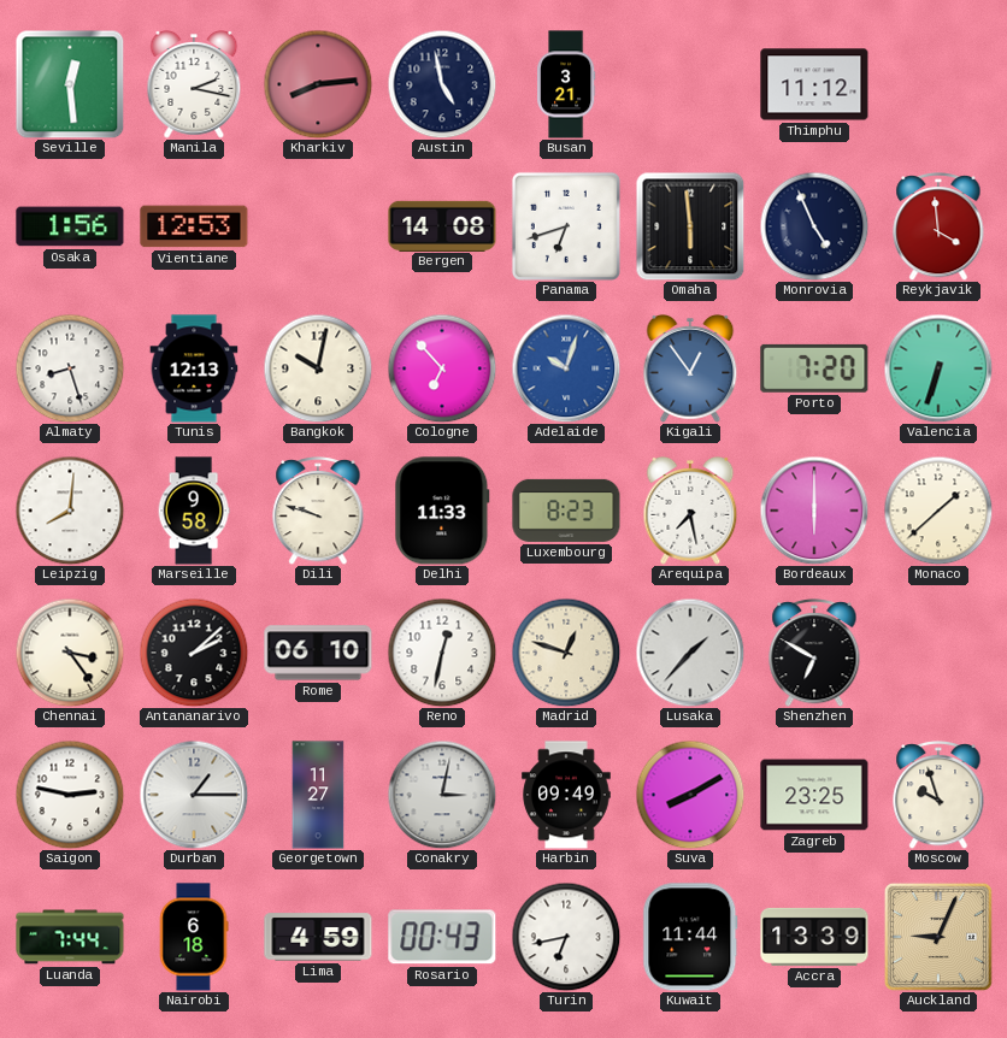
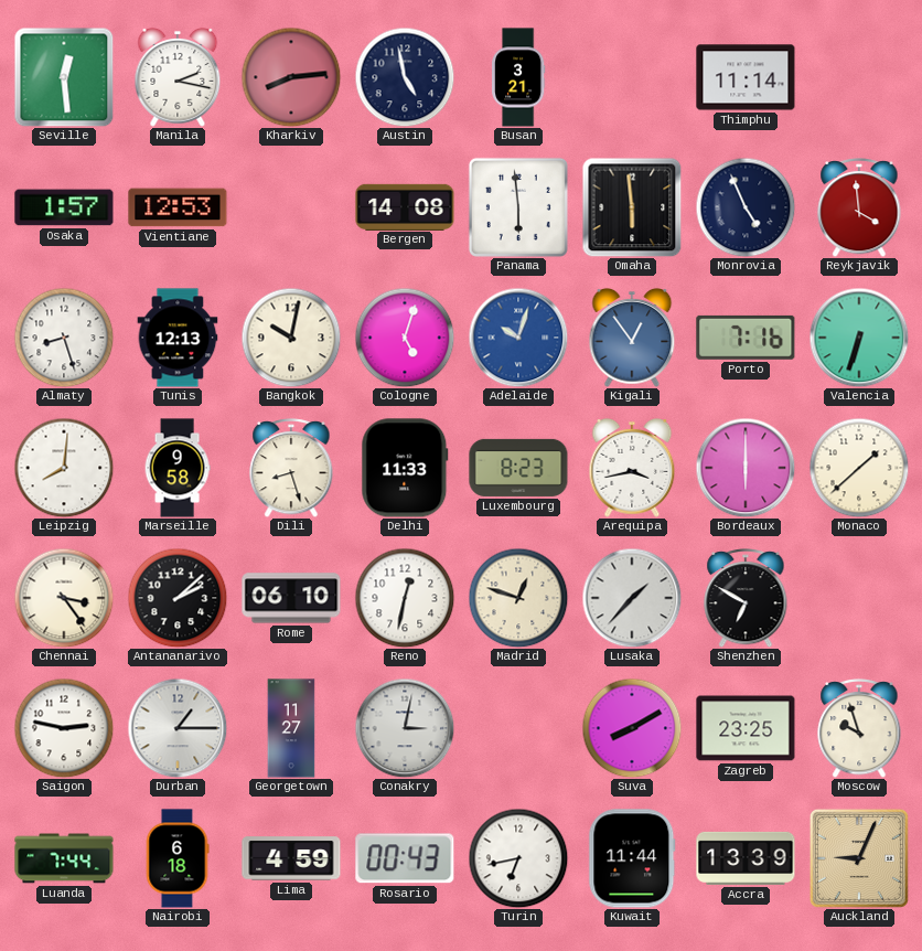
Thimphu: 11:12 -> 11:14 (746, 77)
Osaka: 1:56 -> 1:57 (64, 207)
Panama: 6:42 -> 5:59 (518, 207)
Cologne: 6:53 -> 5:03 (405, 338)
Porto: 7:20 -> 7:16 (746, 338)
Dili: 9:48 -> 8:27 (291, 469)
Arequipa: 7:28 -> 3:43 (632, 468)
Harbin: 09:49 -> none (566, 795)
